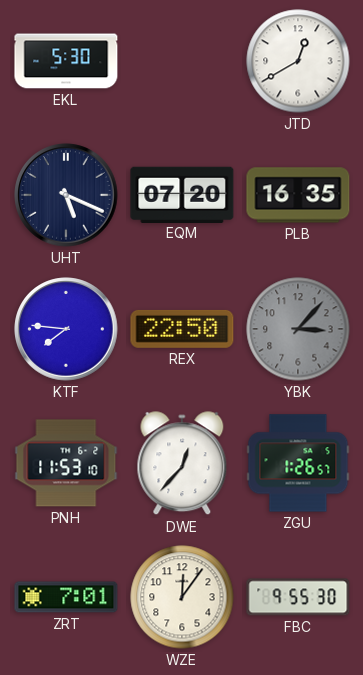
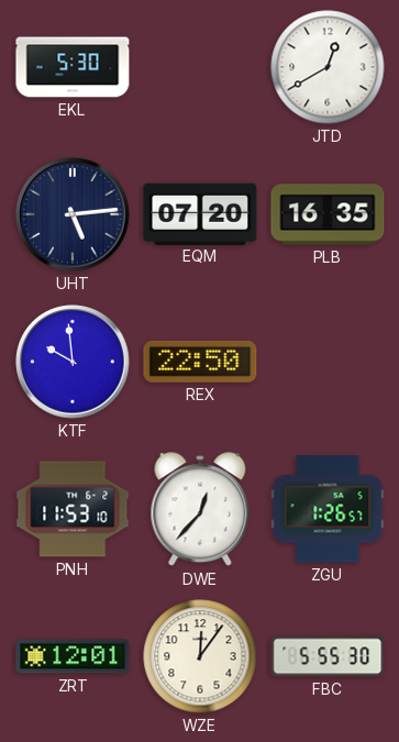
UHT: 5:19 -> 5:14 (73, 214)
KTF: 7:46 -> 9:59 (73, 362)
YBK: 3:07 -> none (298, 329)
ZRT: 7:01 -> 12:01 (73, 656)
FBC: 9:55 -> 5:55 (328, 656)
